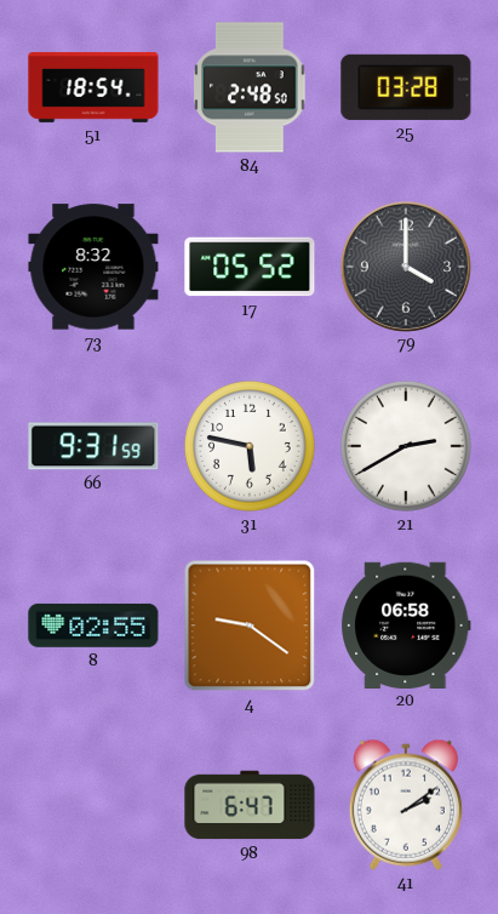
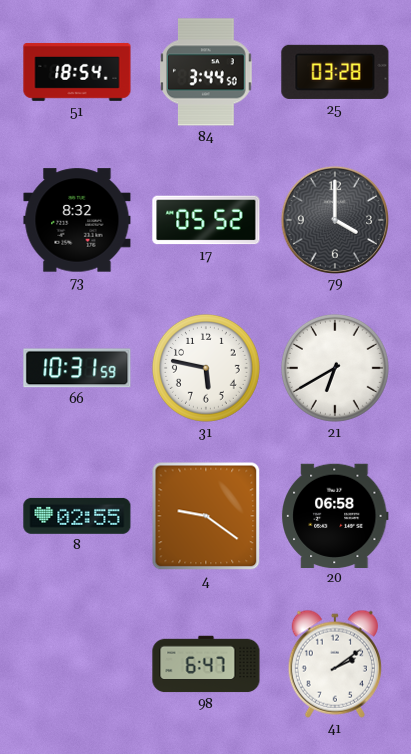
84: 2:48 -> 3:44 (206, 72)
66: 9:31 -> 10:31 (77, 368)
21: 2:40 -> 6:40 (335, 368)
